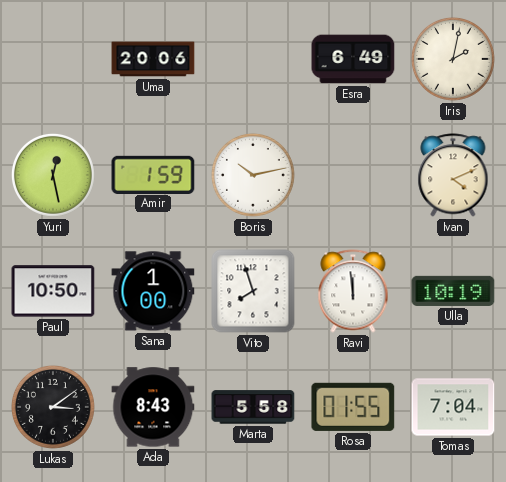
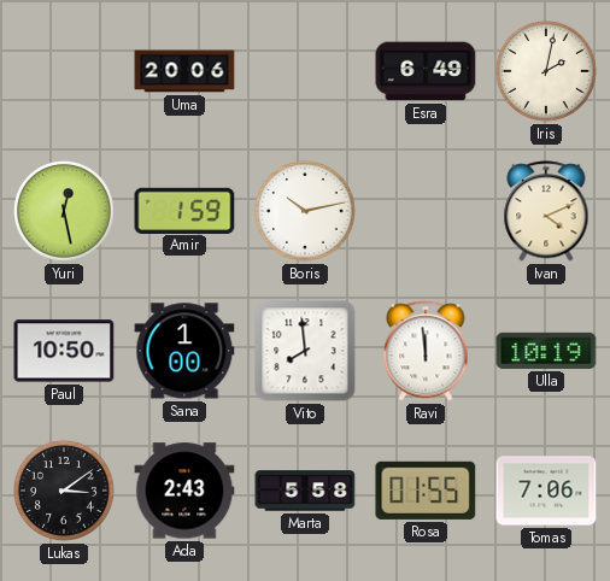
Vito: 7:57 -> 7:59 (305, 351)
Ada: 8:43 -> 2:43 (184, 491)
Tomas: 7:04 -> 7:06 (546, 491)
